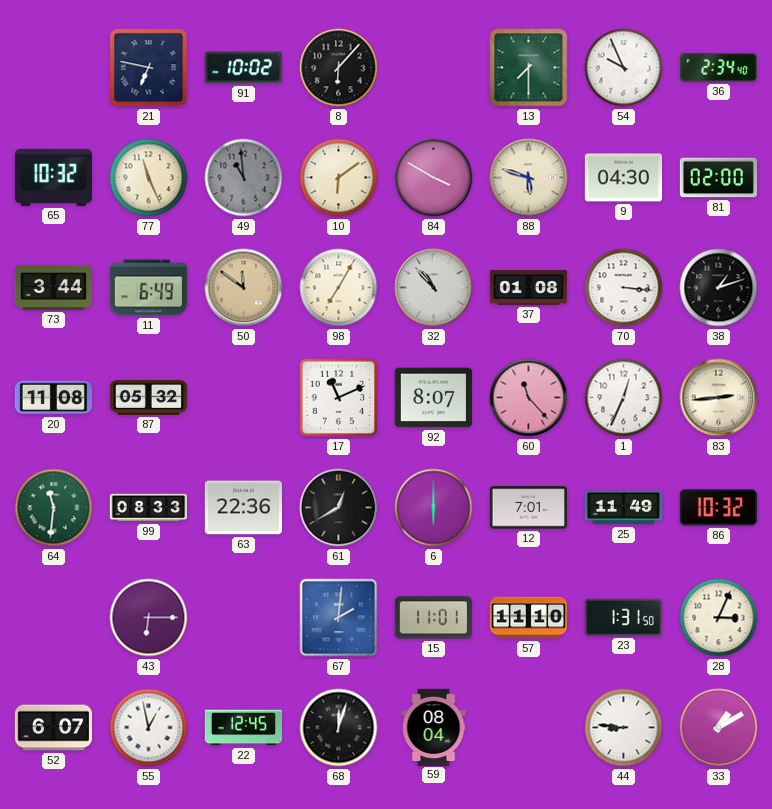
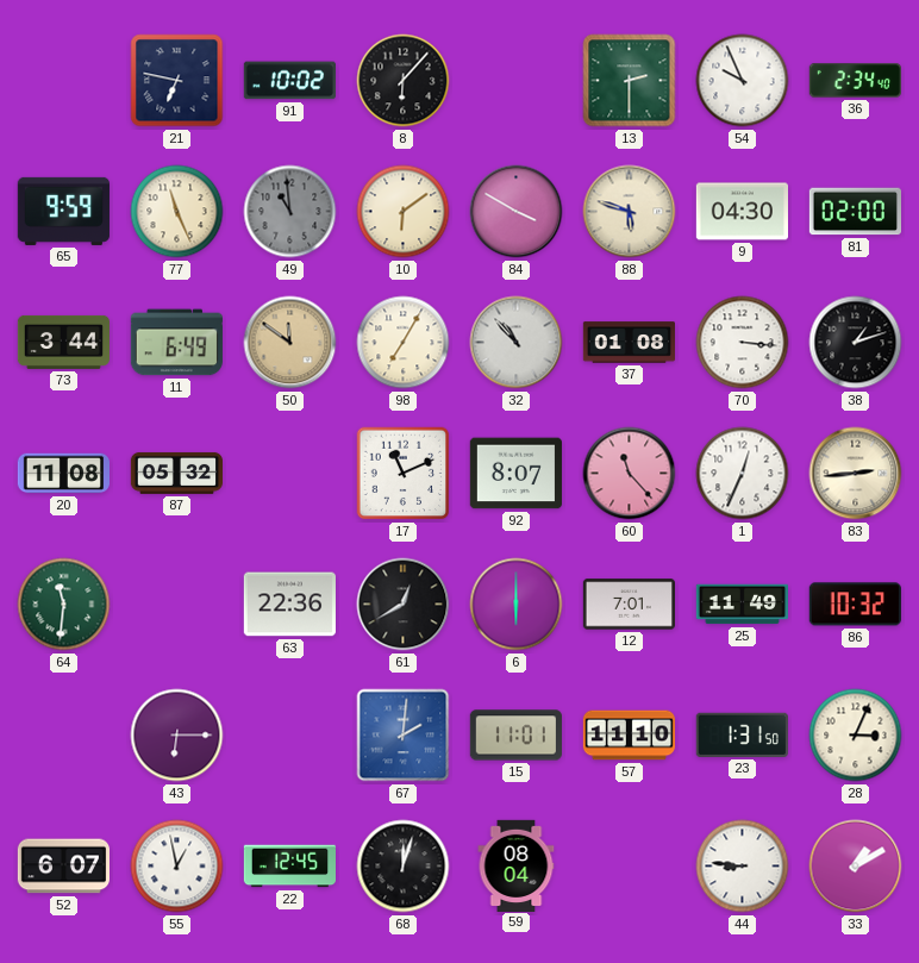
13: 7:30 -> 2:30 (630, 81)
65: 10:32 -> 9:59 (63, 211)
99: 08:33 -> none (148, 508)
